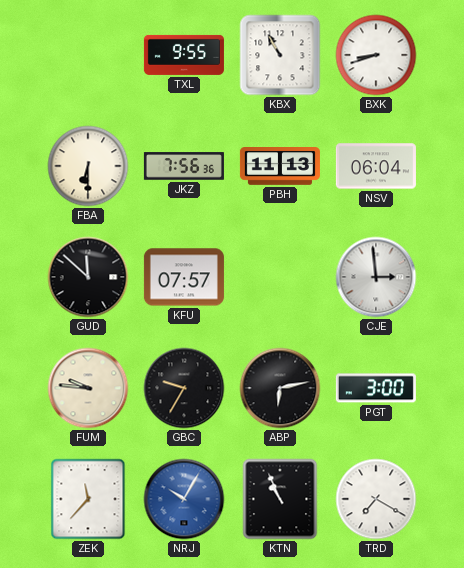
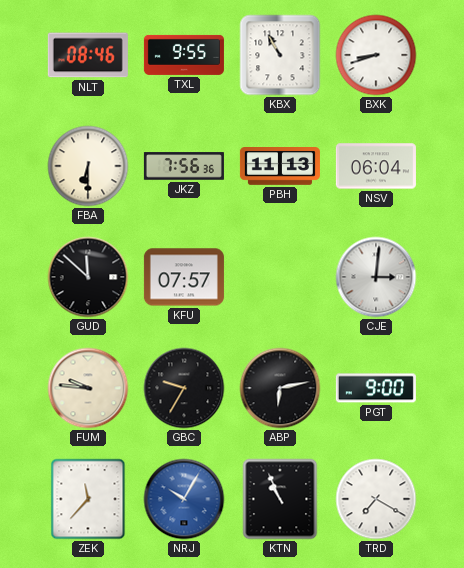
NLT: none -> 08:46 (88, 55)
CJE: 2:59 -> 3:01 (376, 277)
PGT: 3:00 -> 9:00 (376, 388)
